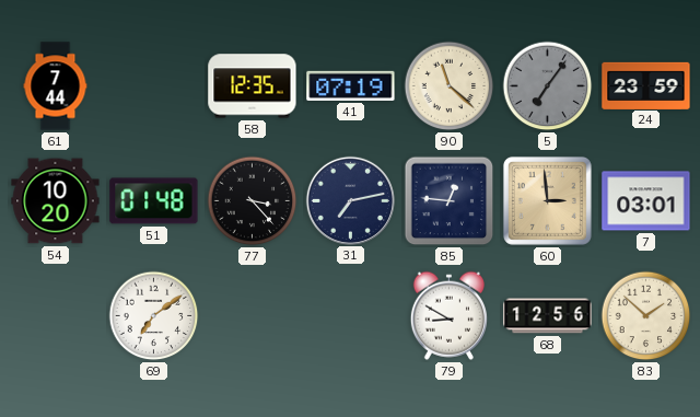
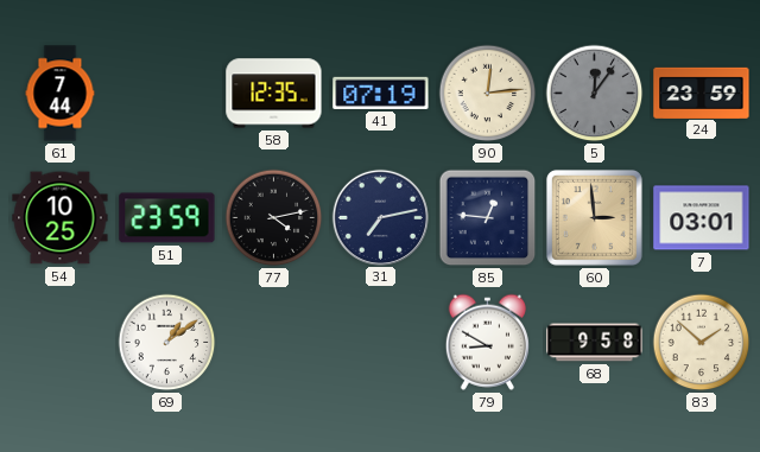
90: 11:22 -> 12:14 (488, 94)
5: 7:06 -> 12:06 (595, 94)
54: 10:20 -> 10:25 (61, 218)
51: 01:48 -> 23:59 (167, 218)
77: 3:23 -> 4:13 (274, 218)
69: 7:09 -> 1:09 (167, 343)
68: 12:56 -> 9:58 (595, 343)
